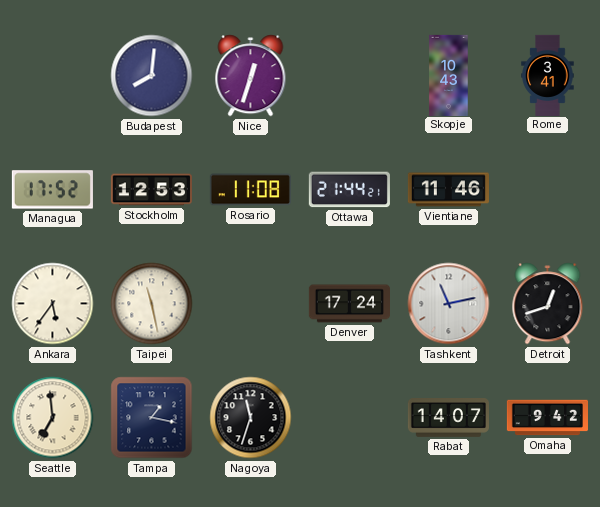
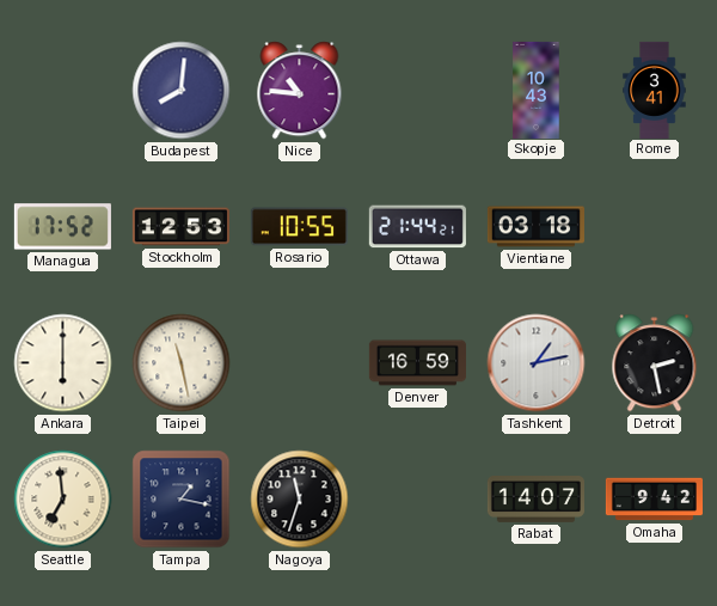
Nice: 12:33 -> 10:46 (300, 91)
Rosario: 11:08 -> 10:55 (299, 227)
Vientiane: 11:46 -> 03:18 (535, 227)
Ankara: 5:36 -> 6:00 (63, 363)
Denver: 17:24 -> 16:59 (417, 363)
Tashkent: 11:13 -> 1:13 (537, 363)
Detroit: 12:42 -> 2:28 (655, 363)
